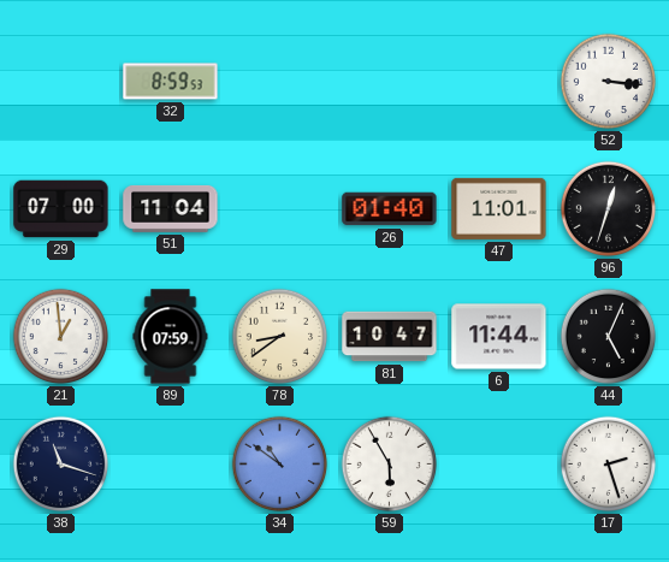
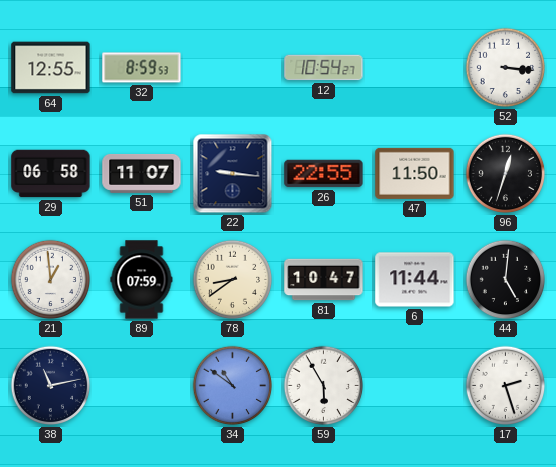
64: none -> 12:55 (51, 68)
12: none -> 10:54 (324, 68)
29: 07:00 -> 06:58 (51, 174)
51: 11:04 -> 11:07 (142, 173)
22: none -> 9:16 (233, 174)
26: 01:40 -> 22:55 (324, 174)
47: 11:01 -> 11:50 (415, 173)
44: 5:04 -> 5:01 (506, 280)
38: 11:18 -> 11:13 (51, 386)
